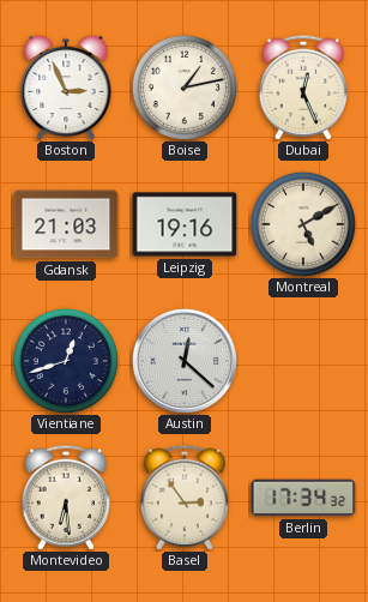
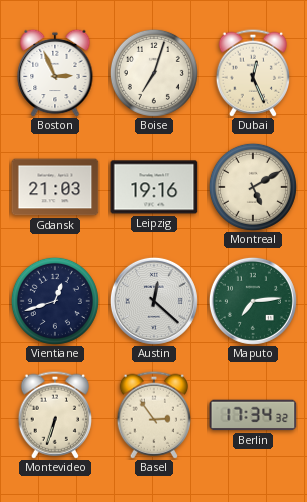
Boise: 1:13 -> 7:03 (154, 73)
Maputo: none -> 7:14 (253, 301)
Montevideo: 6:29 -> 6:33 (55, 415)
